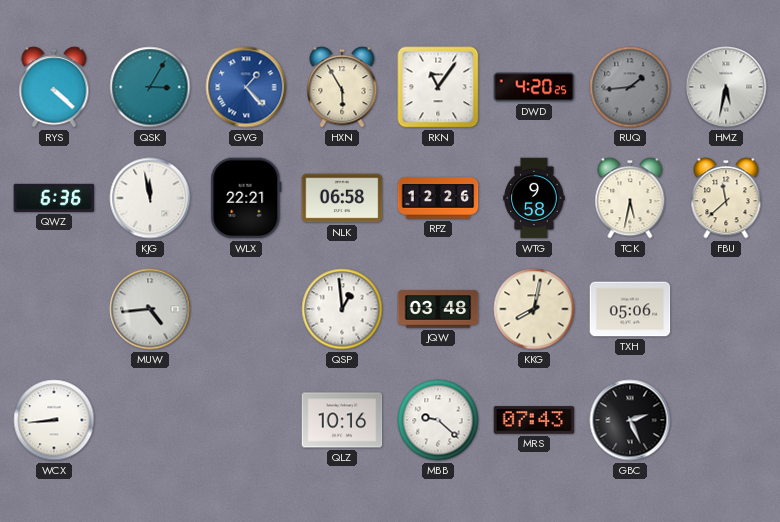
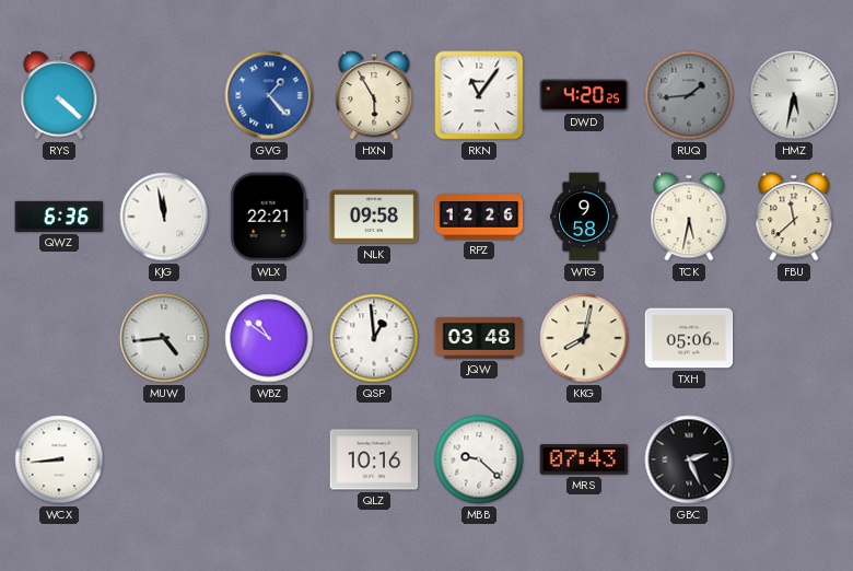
QSK: 3:05 -> none (150, 87)
NLK: 06:58 -> 09:58 (374, 217)
WBZ: none -> 10:51 (269, 338)
